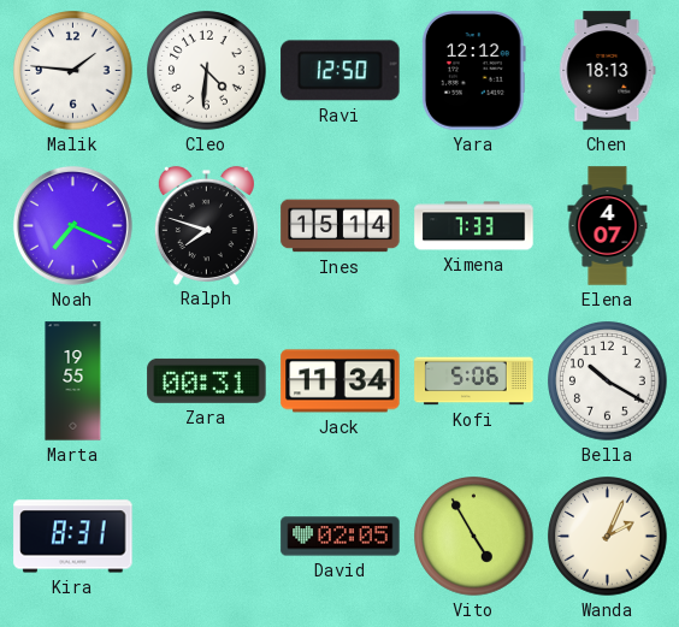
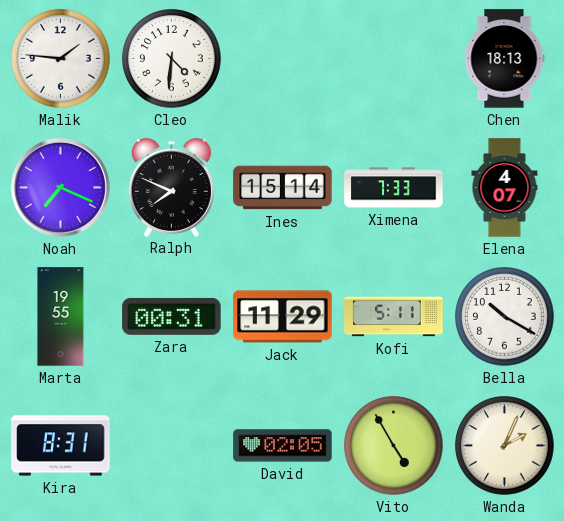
Ravi: 12:50 -> none (341, 71)
Yara: 12:12 -> none (473, 71)
Ralph: 7:48 -> 7:49 (171, 187)
Jack: 11:34 -> 11:29 (283, 317)
Kofi: 5:06 -> 5:11 (394, 317)
